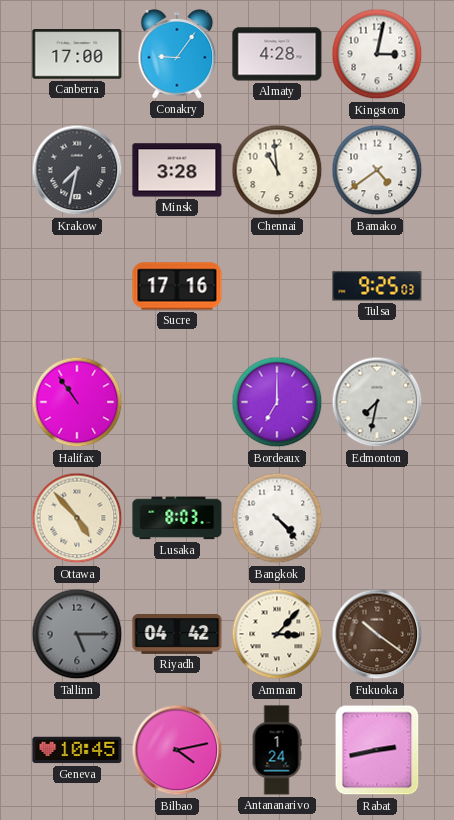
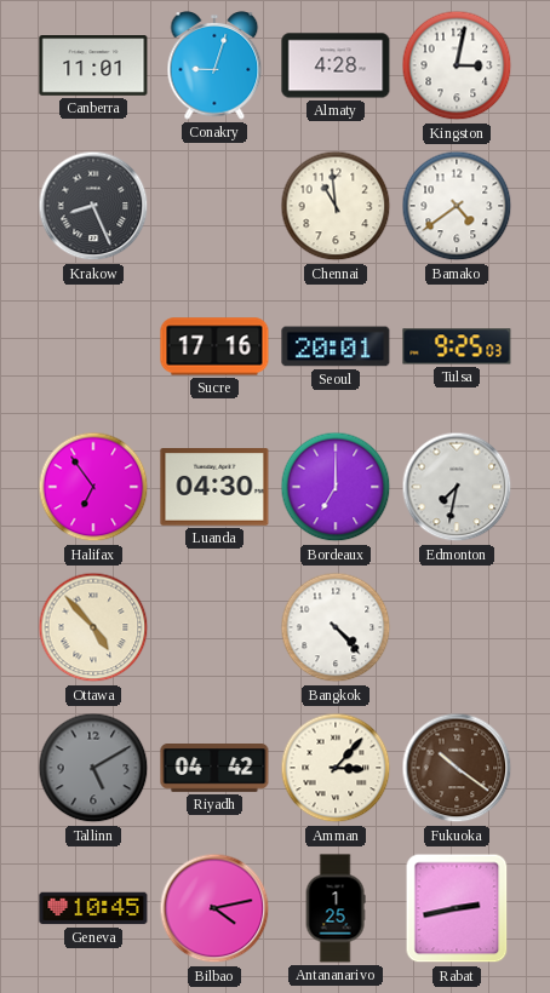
Canberra: 17:00 -> 11:01 (93, 65)
Conakry: 9:06 -> 9:03 (214, 67)
Krakow: 7:32 -> 8:26 (93, 206)
Minsk: 3:28 -> none (177, 170)
Seoul: none -> 20:01 (336, 346)
Halifax: 10:54 -> 6:54 (93, 487)
Luanda: none -> 04:30 (214, 488)
Lusaka: 8:03 -> none (177, 518)
Tallinn: 5:15 -> 5:10 (93, 768)
Antananarivo: 1:24 -> 1:25 (336, 908)
